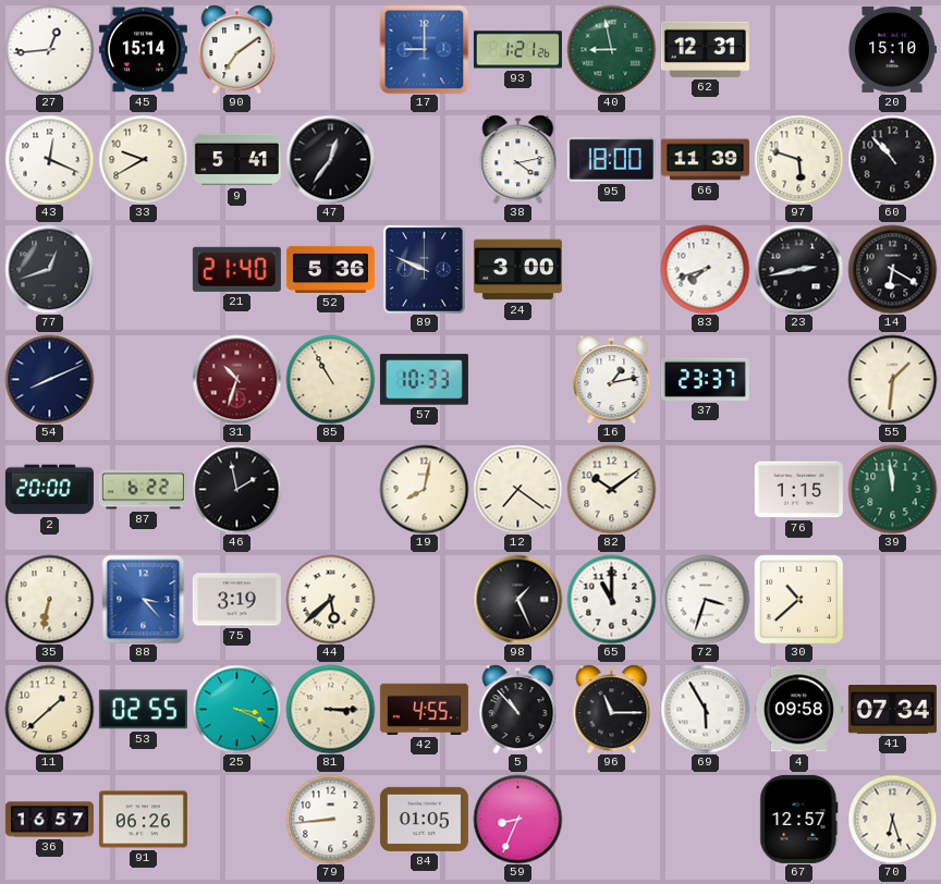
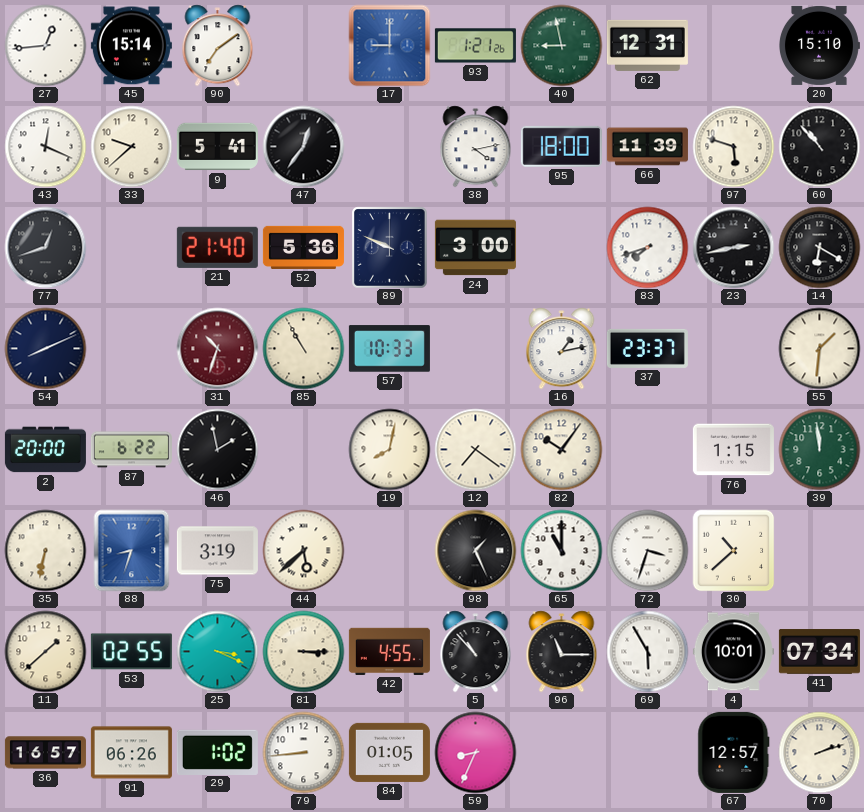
33: 9:40 -> 9:38 (131, 146)
82: 10:09 -> 10:06 (561, 449)
88: 3:23 -> 8:33 (132, 550)
4: 09:58 -> 10:01 (733, 652)
29: none -> 1:02 (217, 752)
70: 6:27 -> 2:12 (819, 752)
